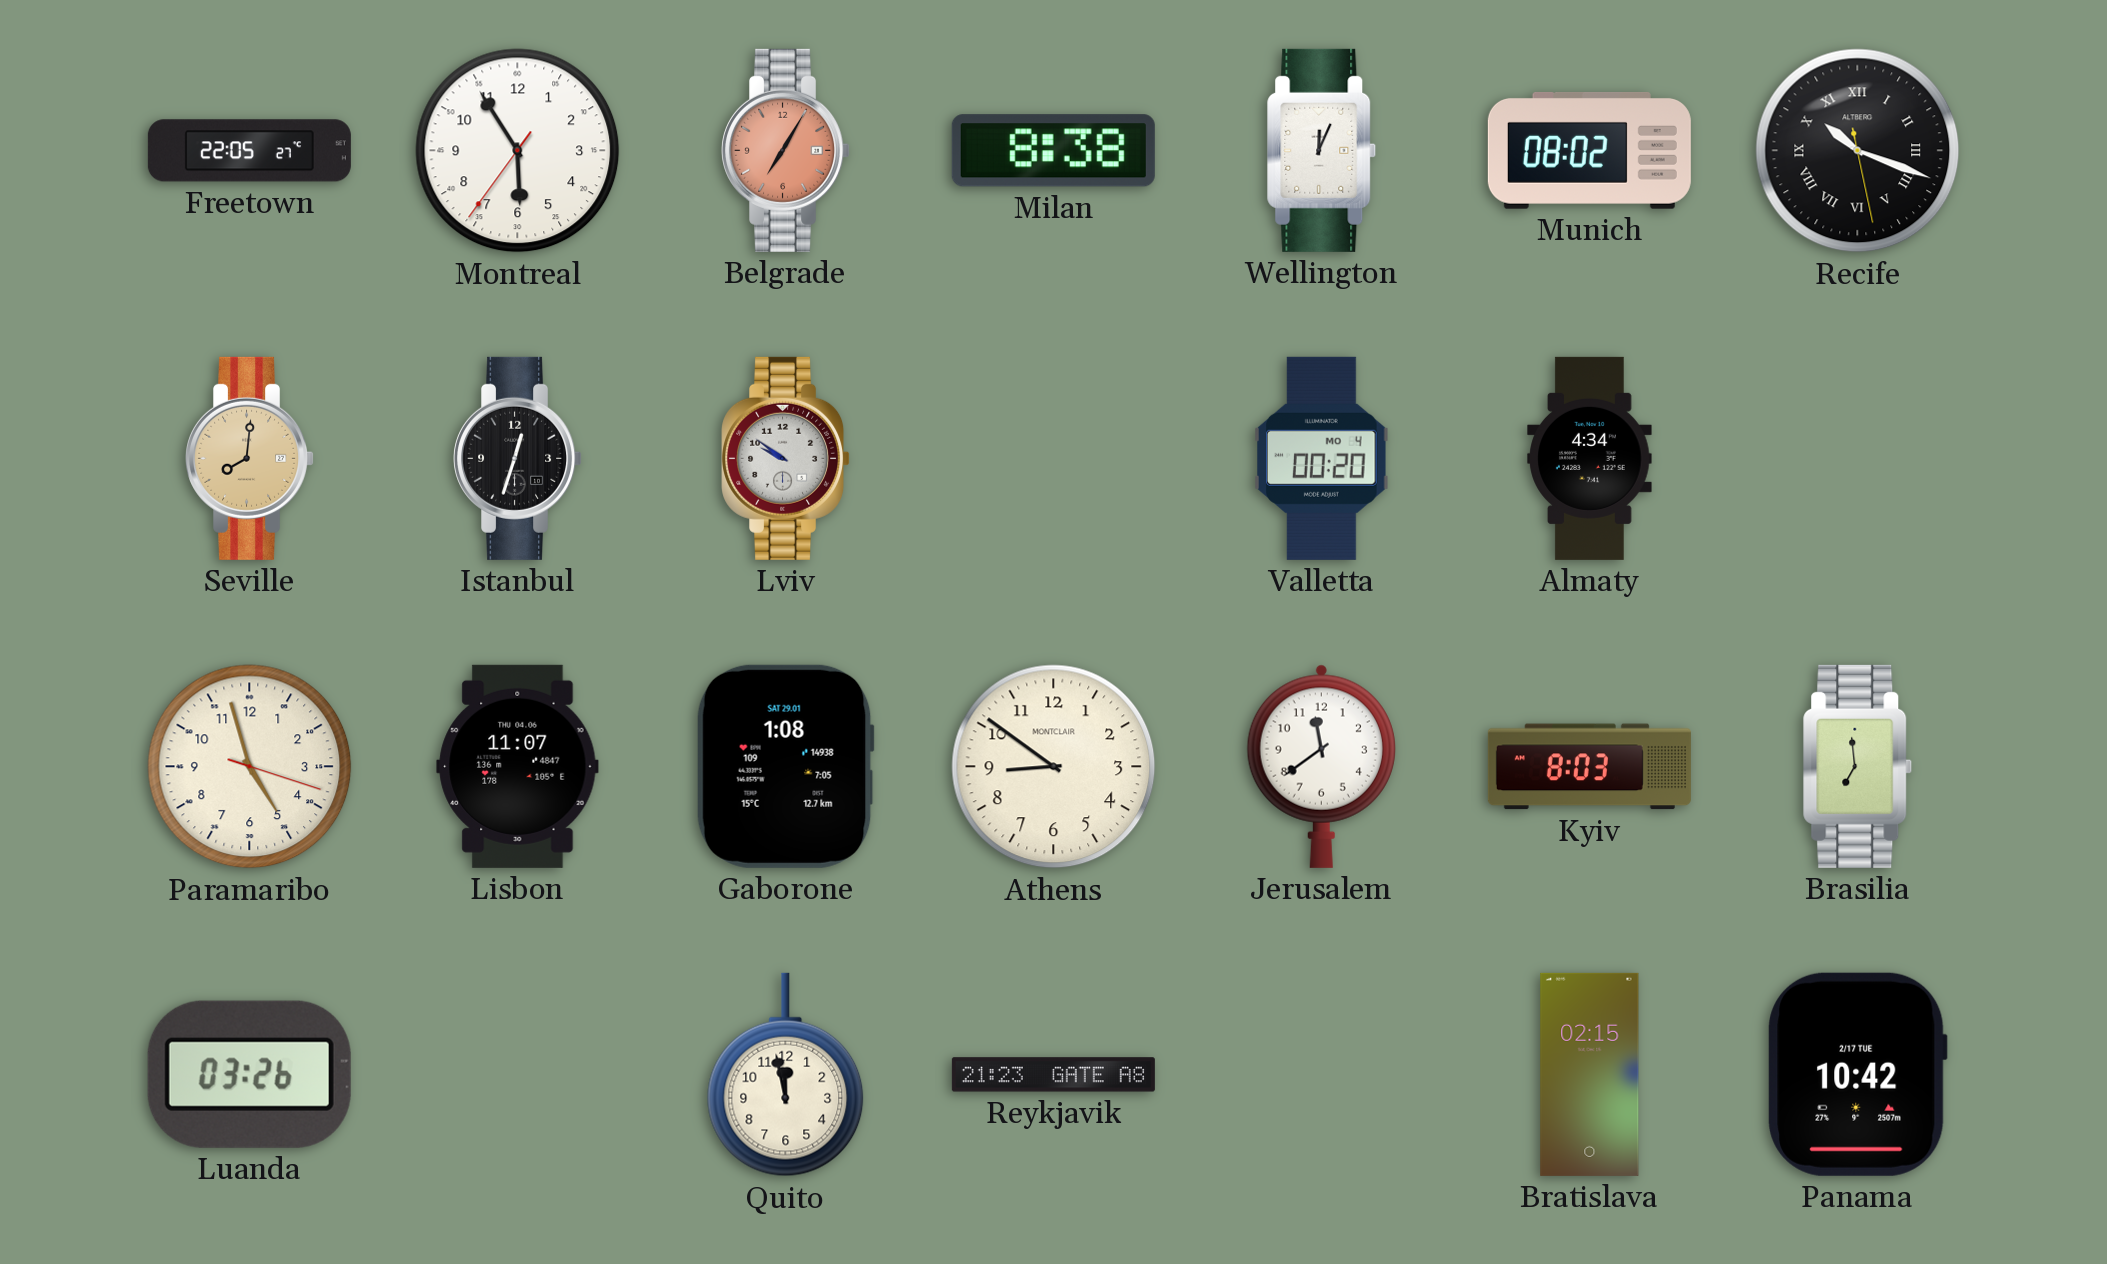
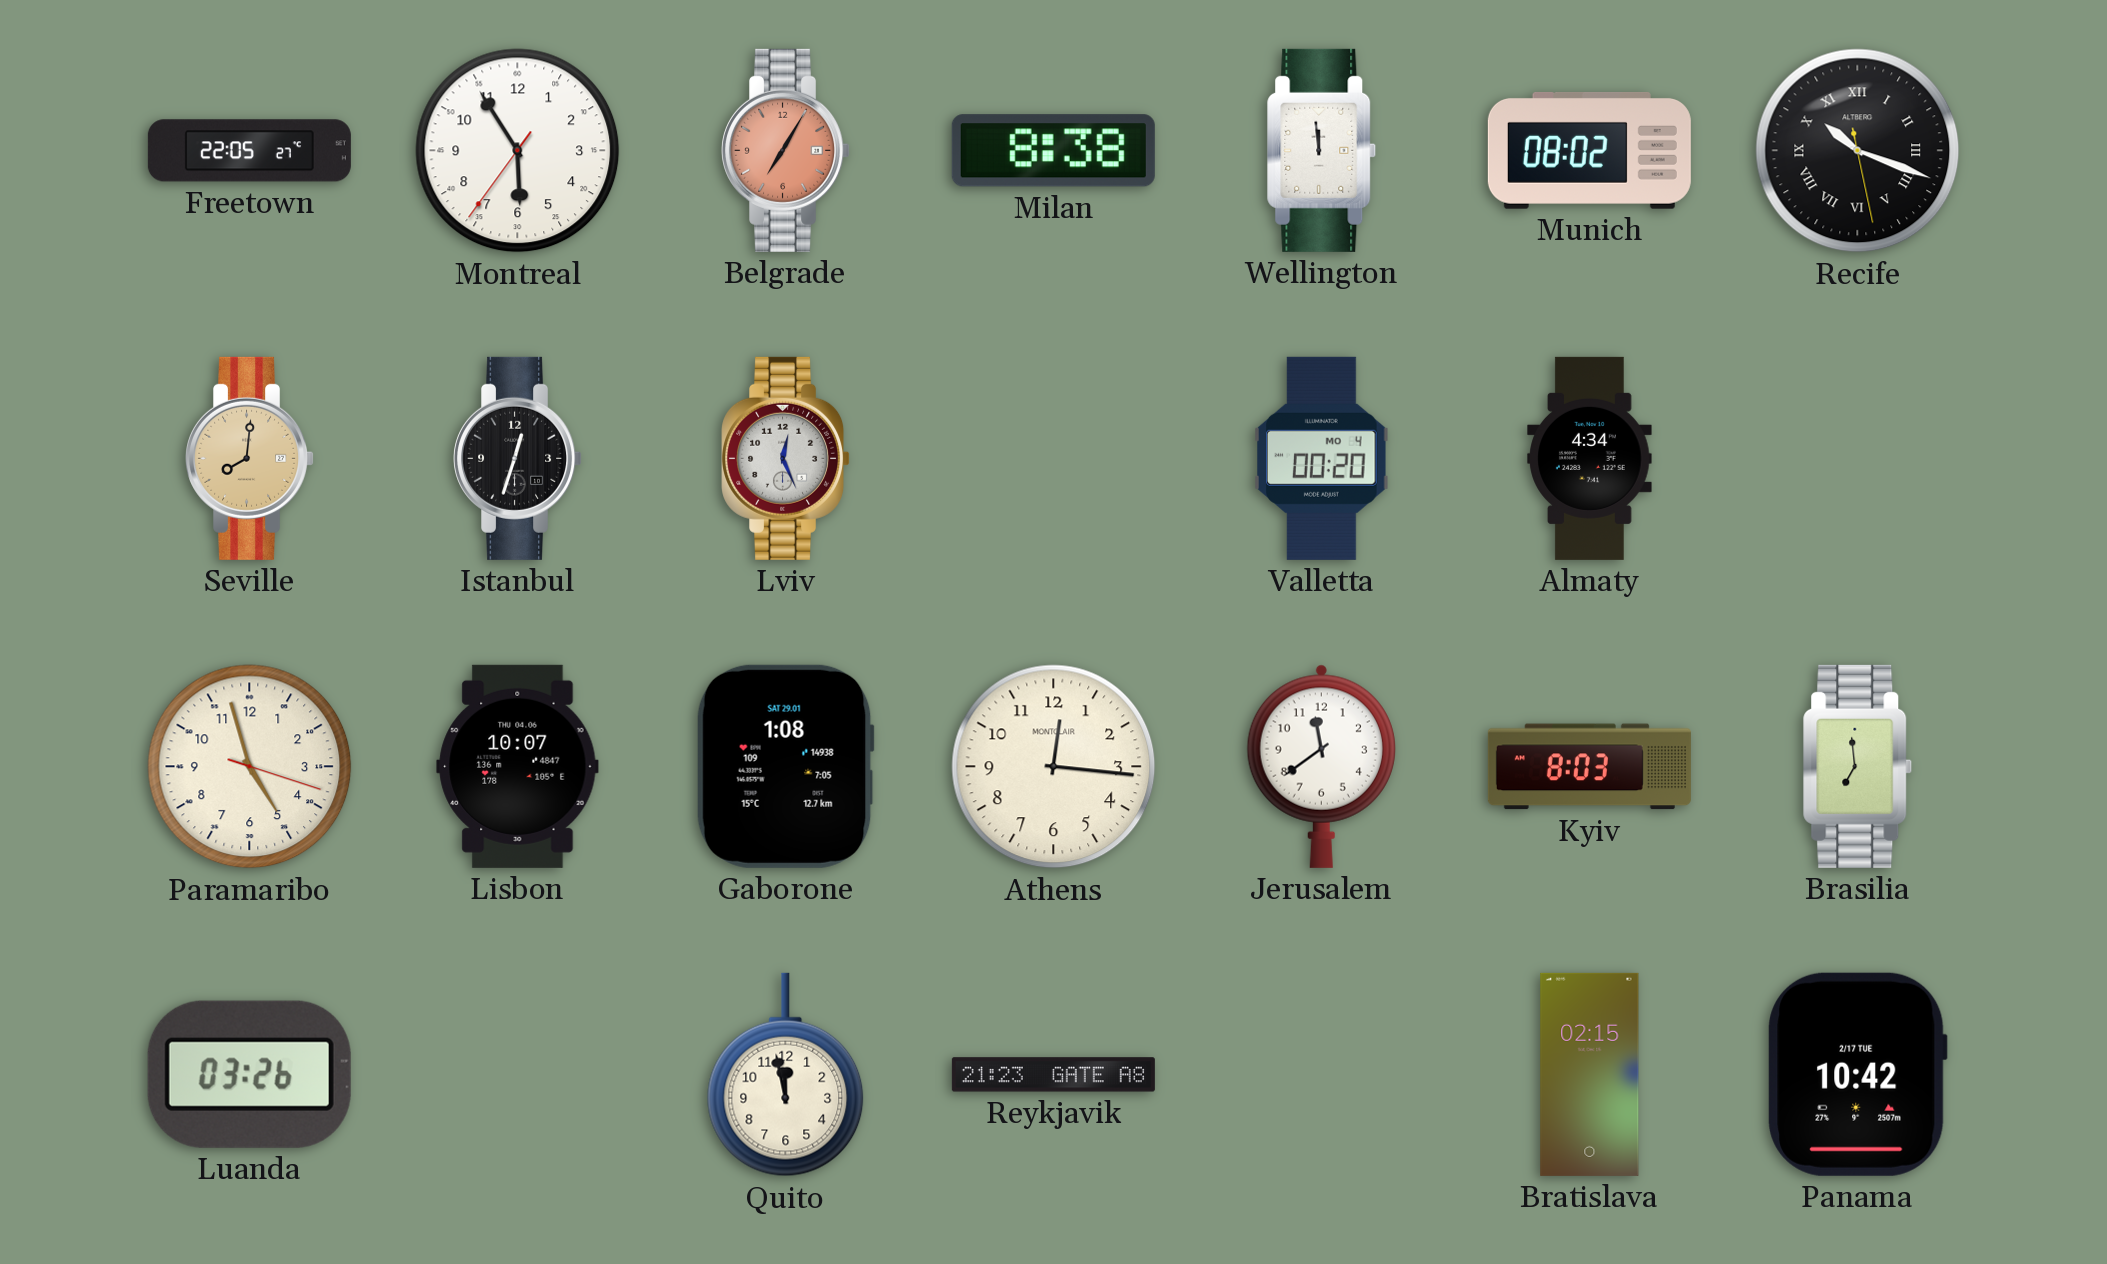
Wellington: 12:04 -> 11:59 (1322, 150)
Lviv: 9:51 -> 12:26 (786, 458)
Lisbon: 11:07 -> 10:07 (518, 766)
Athens: 8:51 -> 12:16 (1054, 767)
